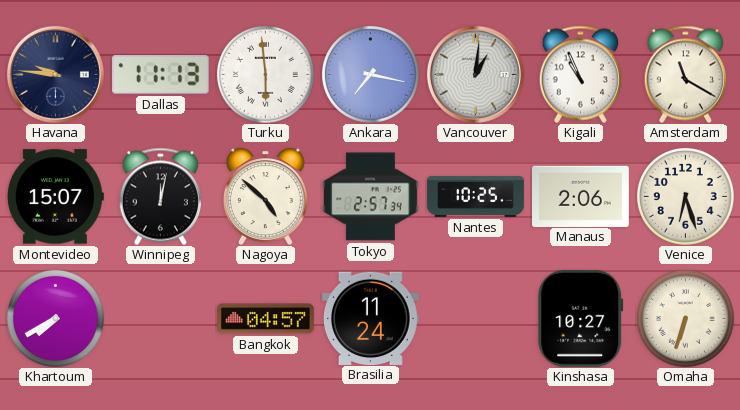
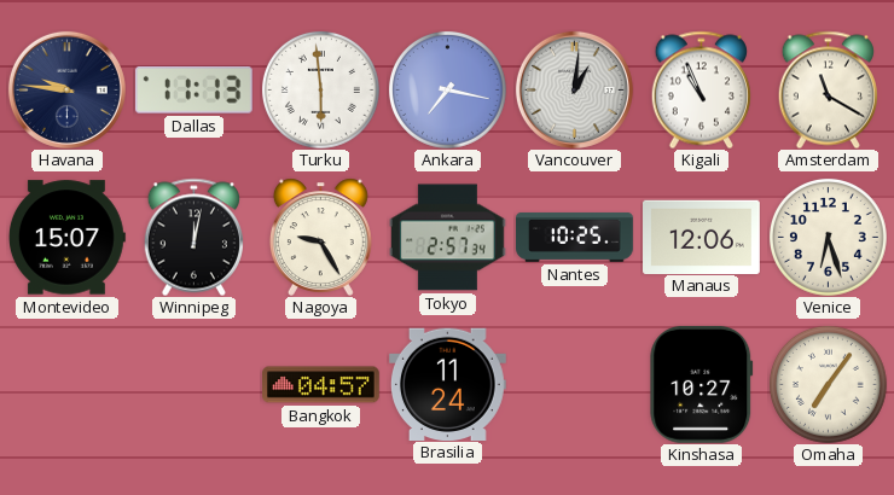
Nagoya: 4:52 -> 9:25 (320, 237)
Manaus: 2:06 -> 12:06 (702, 237)
Khartoum: 7:40 -> none (55, 318)
Omaha: 6:33 -> 7:06 (828, 384)
